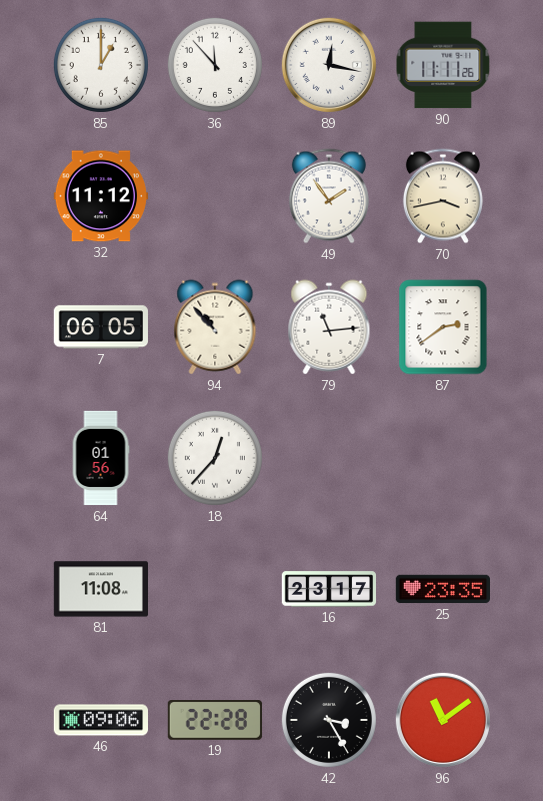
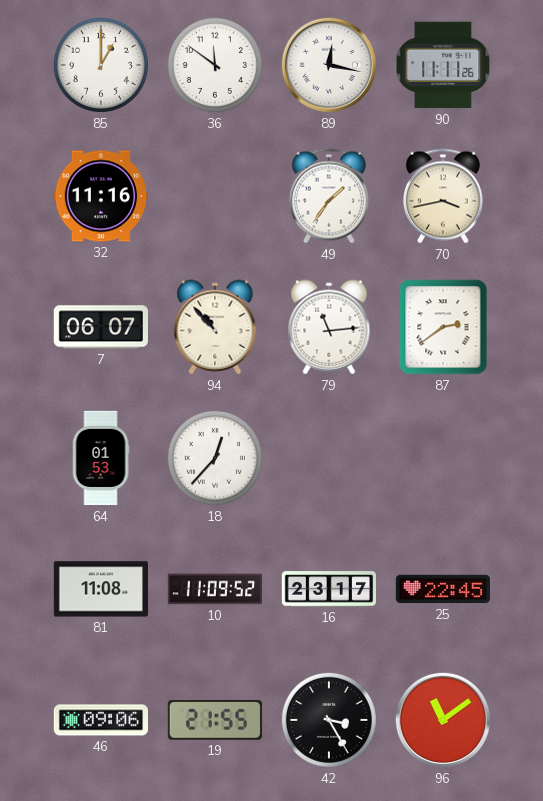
36: 11:53 -> 11:51 (215, 65)
32: 11:12 -> 11:16 (100, 196)
49: 1:54 -> 1:36 (329, 196)
7: 06:05 -> 06:07 (101, 327)
64: 01:56 -> 01:53 (101, 458)
10: none -> 11:09 (214, 589)
25: 23:35 -> 22:45 (442, 589)
19: 22:28 -> 21:55 (215, 721)
